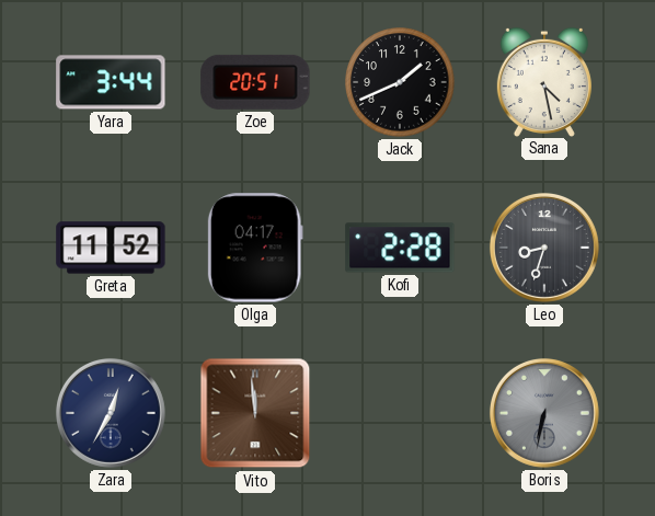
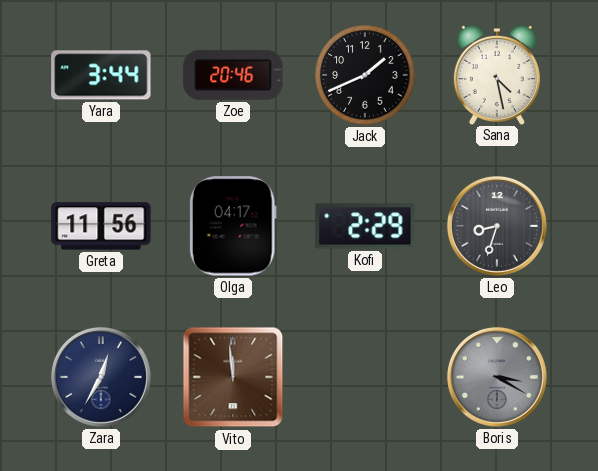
Zoe: 20:51 -> 20:46 (233, 75)
Greta: 11:52 -> 11:56 (101, 226)
Kofi: 2:28 -> 2:29 (365, 226)
Boris: 6:32 -> 3:20 (497, 377)
